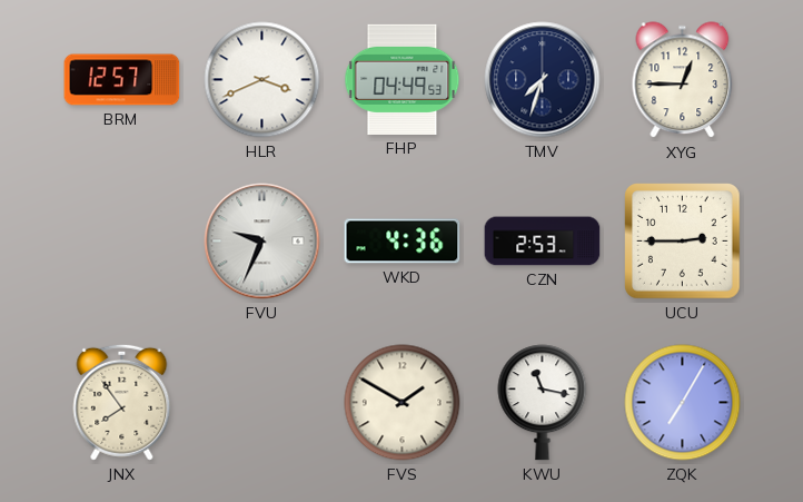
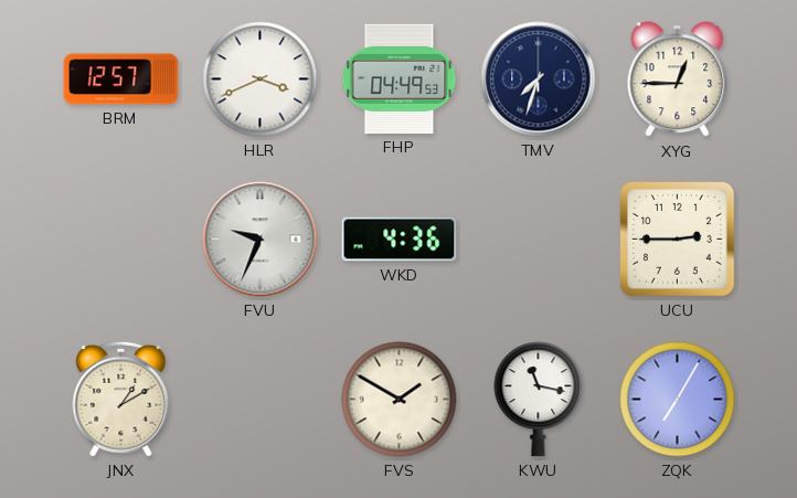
CZN: 2:53 -> none (543, 242)
JNX: 7:54 -> 1:10 (121, 399)
